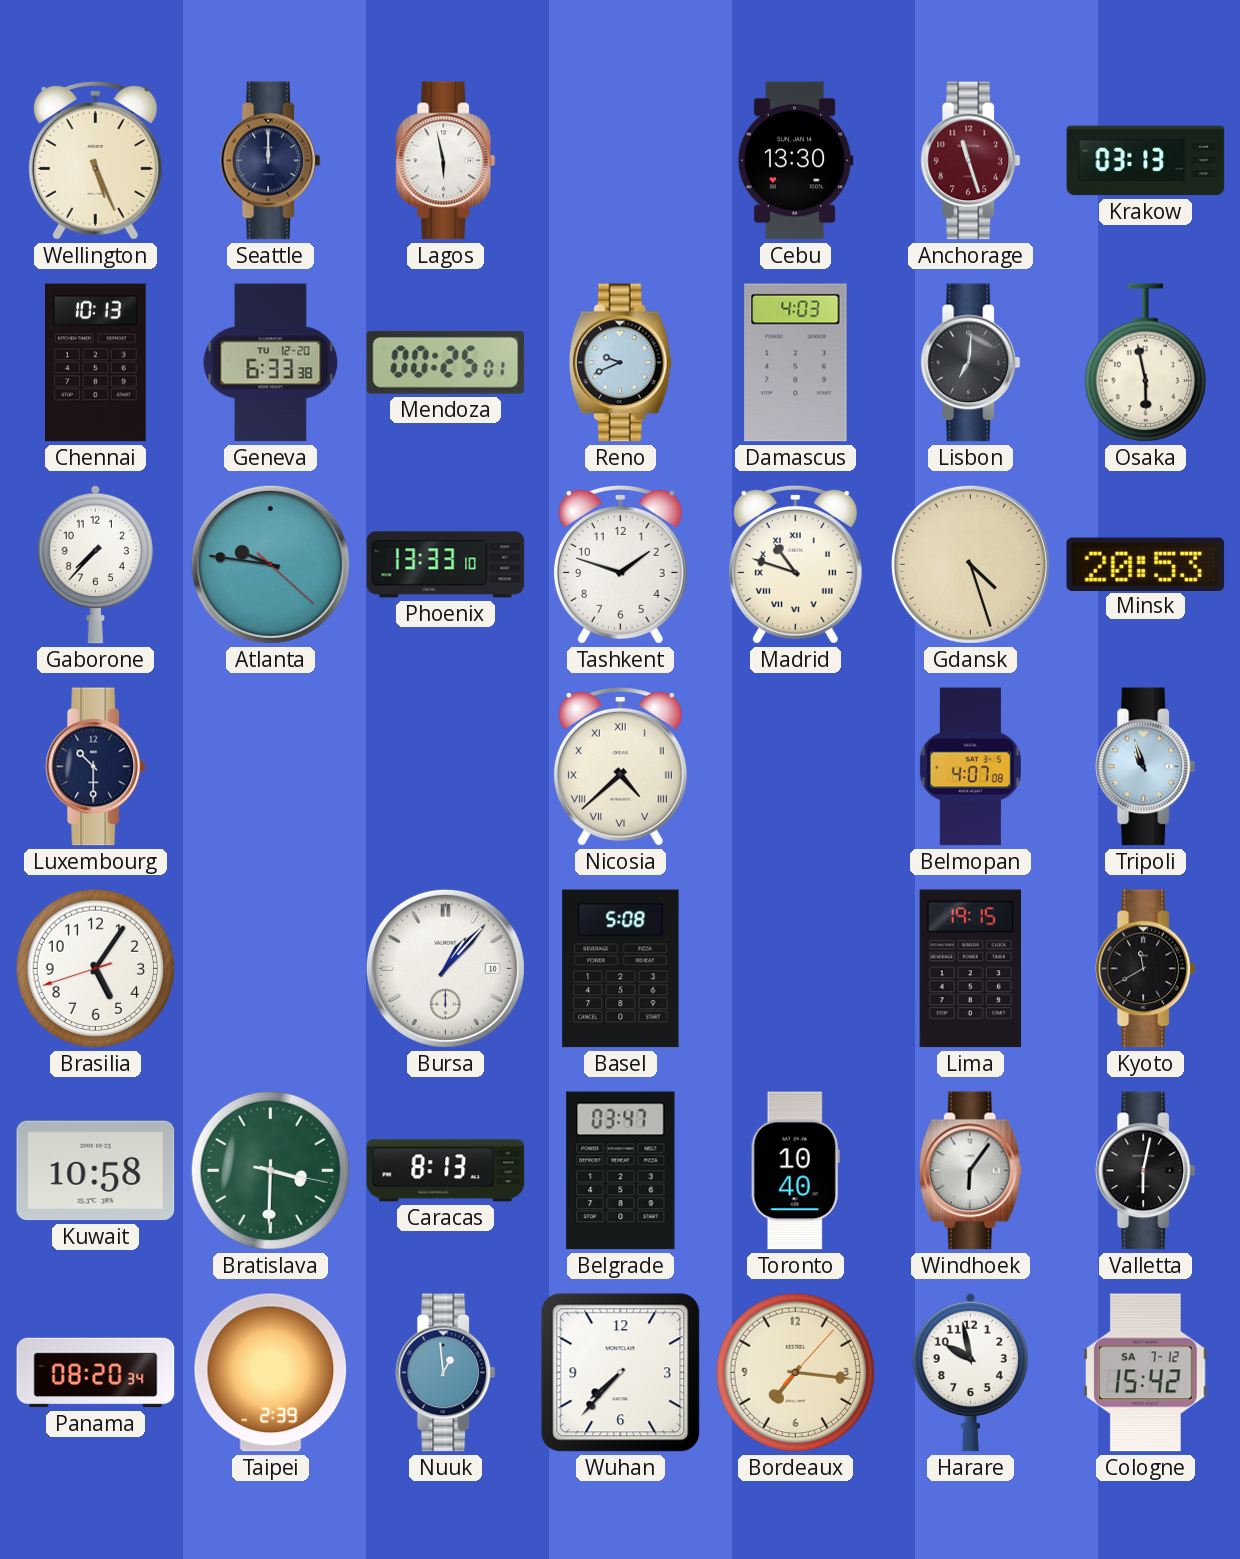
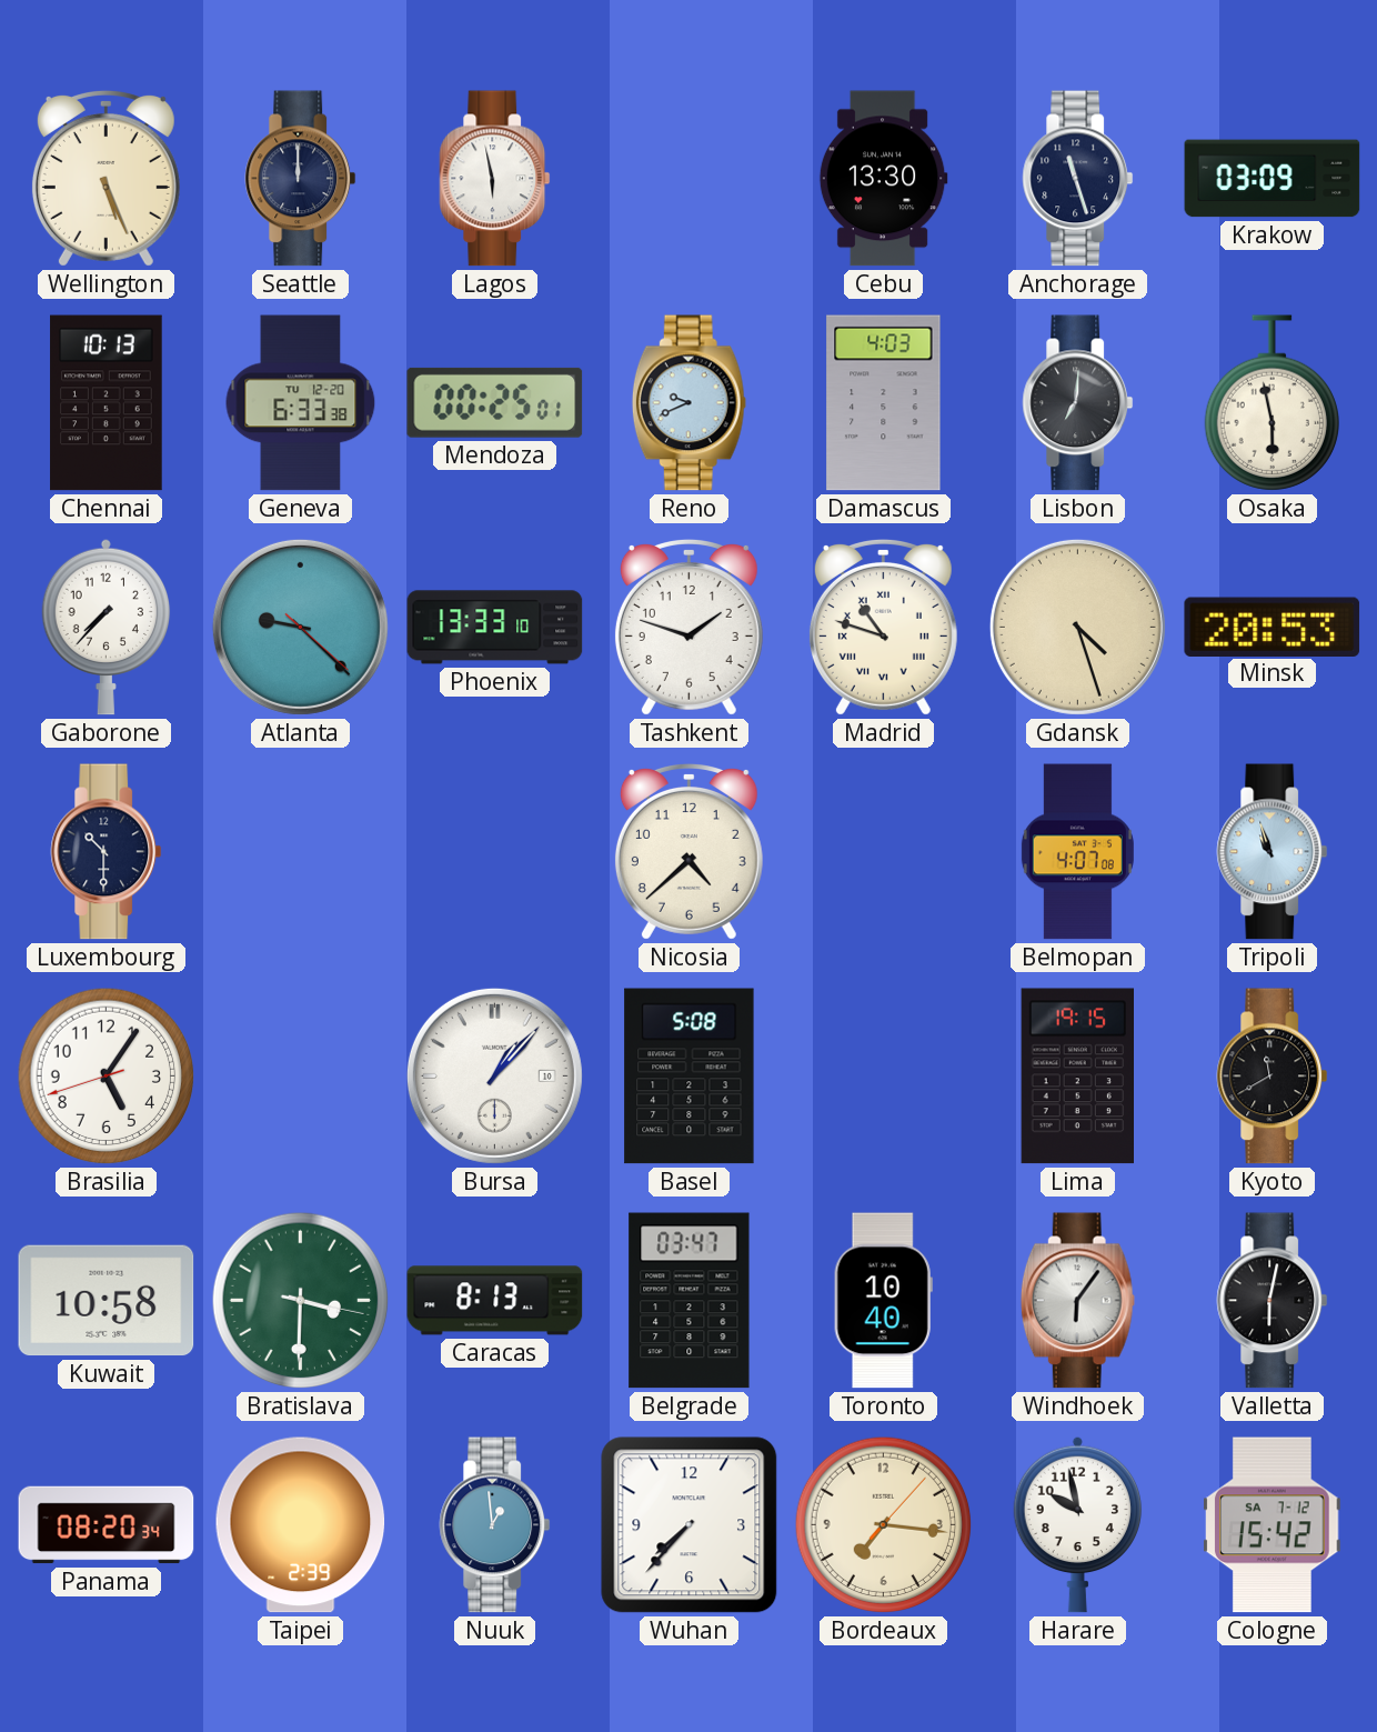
Anchorage dial: burgundy -> navy (1078, 179)
Krakow: 03:13 -> 03:09 (1273, 179)
Atlanta: 9:46 -> 9:22 (300, 627)
Nicosia numerals: Roman -> Arabic (689, 852)
